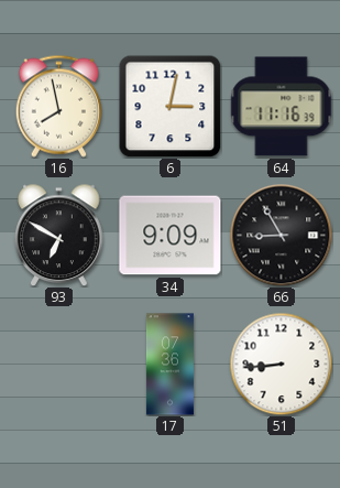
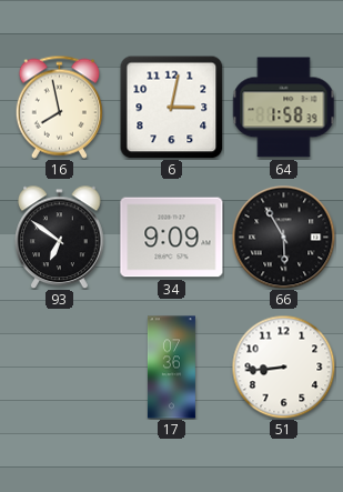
64: 11:16 -> 1:58 (284, 108)
93: 6:50 -> 6:51 (60, 237)
66: 8:55 -> 5:55 (283, 237)
